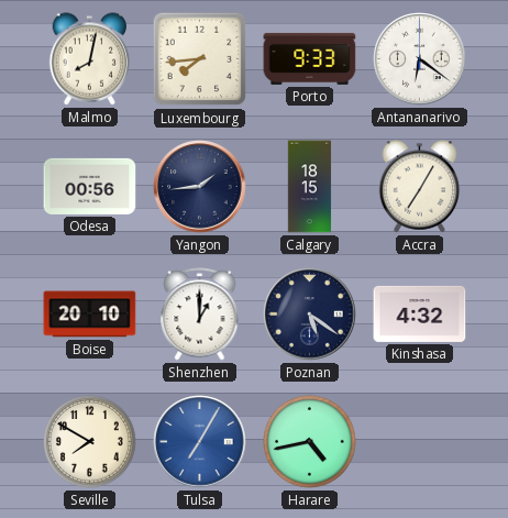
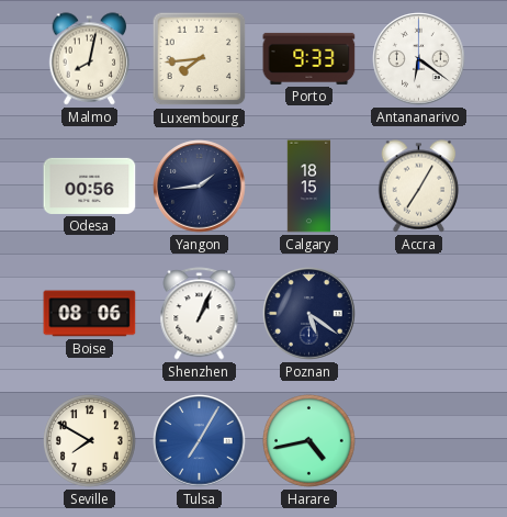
Boise: 20:10 -> 08:06 (90, 314)
Shenzhen: 1:00 -> 1:04 (200, 314)
Kinshasa: 4:32 -> none (420, 313)
